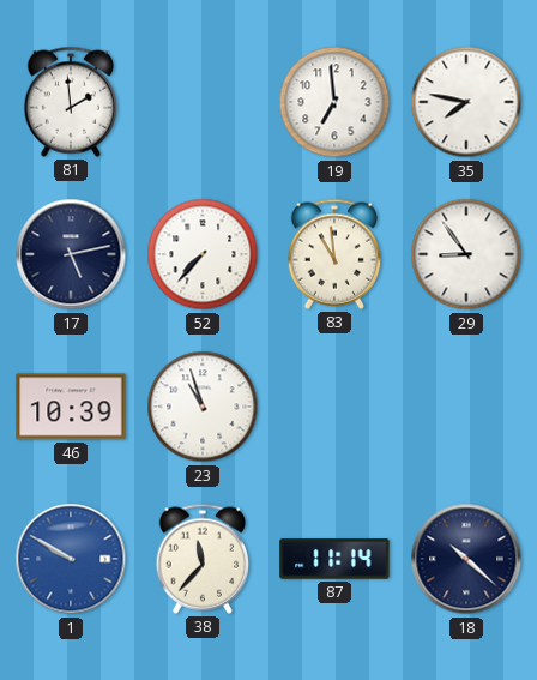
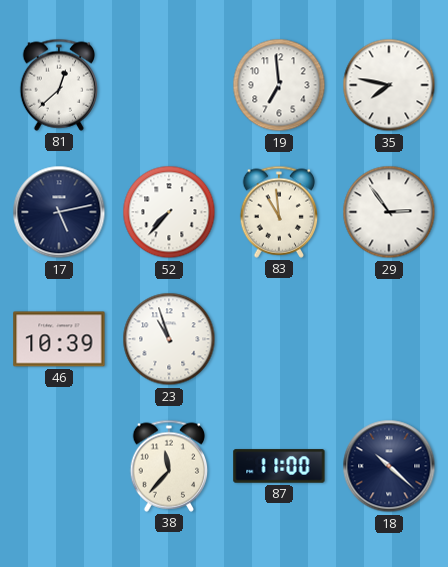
81: 1:59 -> 12:38 (59, 85)
29: 8:54 -> 2:54 (389, 212)
1: 9:50 -> none (71, 559)
87: 11:14 -> 11:00 (279, 466)
